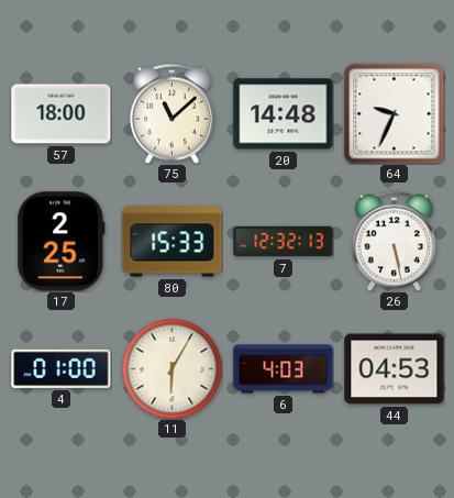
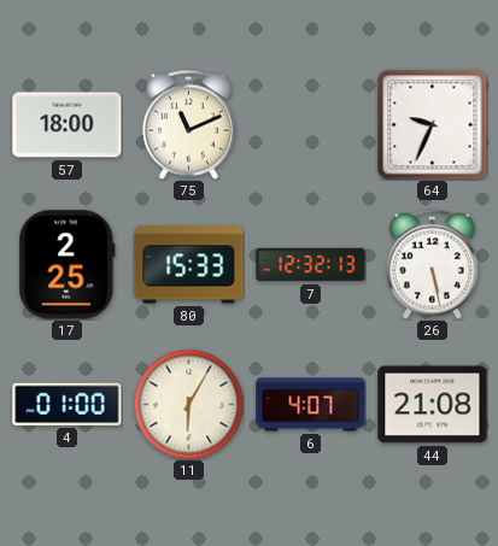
75: 11:08 -> 11:11 (188, 124)
20: 14:48 -> none (284, 114)
6: 4:03 -> 4:07 (311, 405)
44: 04:53 -> 21:08 (433, 405)
